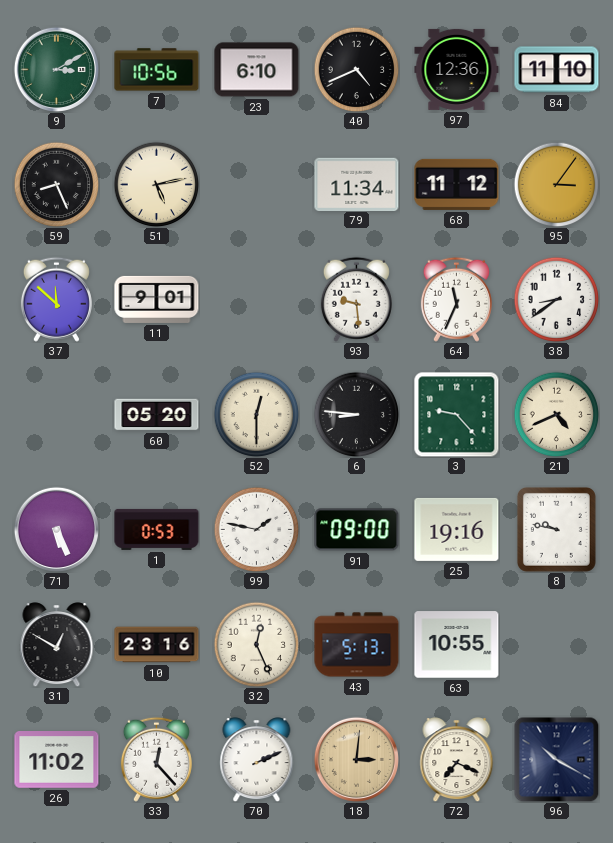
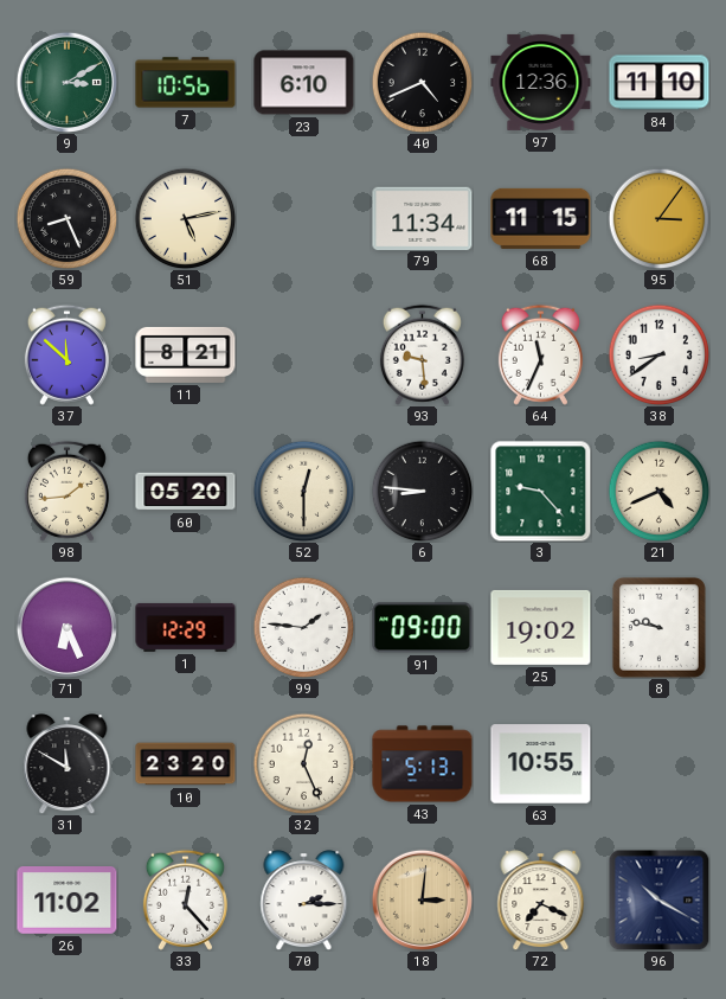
68: 11:12 -> 11:15 (541, 218)
11: 9:01 -> 8:21 (186, 354)
98: none -> 1:44 (66, 491)
71: 5:26 -> 6:26 (66, 627)
1: 0:53 -> 12:29 (186, 627)
99: 1:47 -> 1:46 (303, 627)
25: 19:16 -> 19:02 (541, 627)
31: 12:50 -> 11:50 (68, 764)
10: 23:16 -> 23:20 (186, 764)
70: 2:11 -> 2:15 (304, 901)
